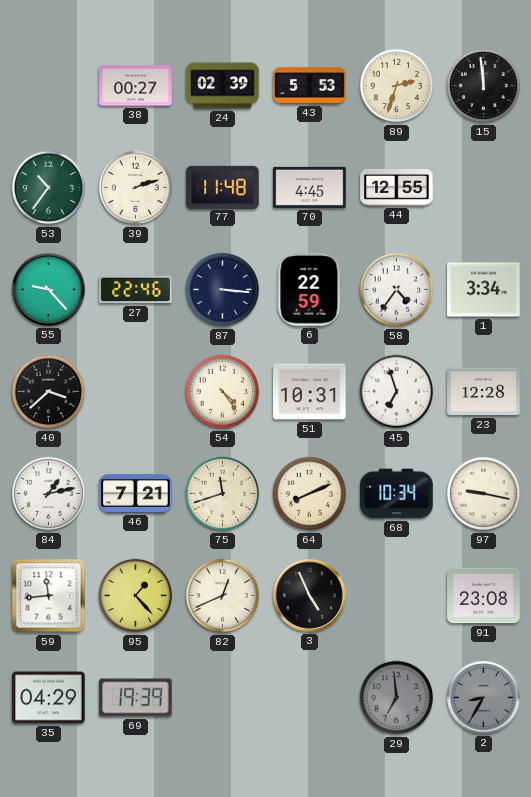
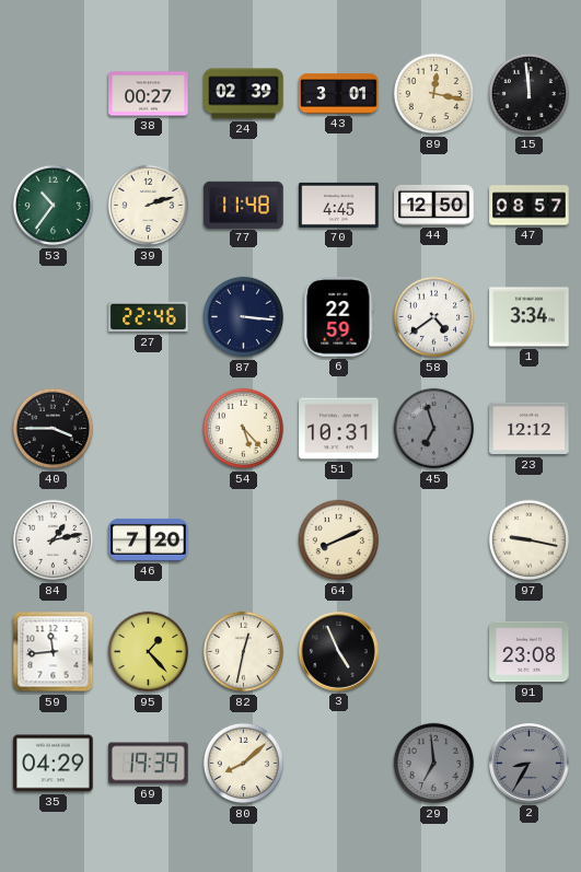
43: 5:53 -> 3:01 (339, 94)
89: 2:33 -> 12:17 (434, 94)
44: 12:55 -> 12:50 (434, 205)
47: none -> 08:57 (530, 206)
55: 9:23 -> none (49, 290)
58: 4:36 -> 4:39 (434, 317)
40: 3:38 -> 3:45 (54, 429)
54: 4:24 -> 5:23 (244, 429)
45 dial: white -> grey (434, 429)
23: 12:28 -> 12:12 (530, 429)
46: 7:21 -> 7:20 (149, 539)
75: 11:42 -> none (223, 494)
68: 10:34 -> none (397, 494)
82: 12:41 -> 12:32 (244, 652)
80: none -> 8:08 (244, 764)
